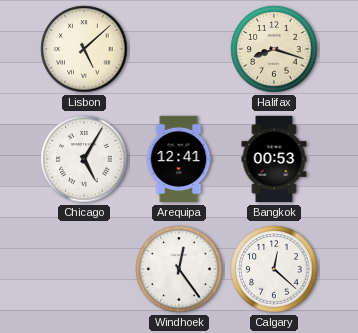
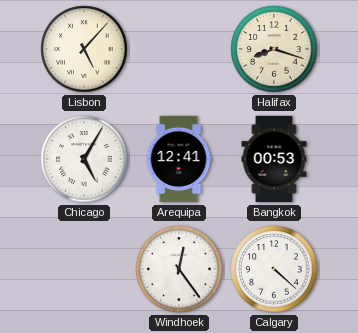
Lisbon: 5:08 -> 5:07 (84, 49)
Calgary: 12:22 -> 4:22 (274, 269)
